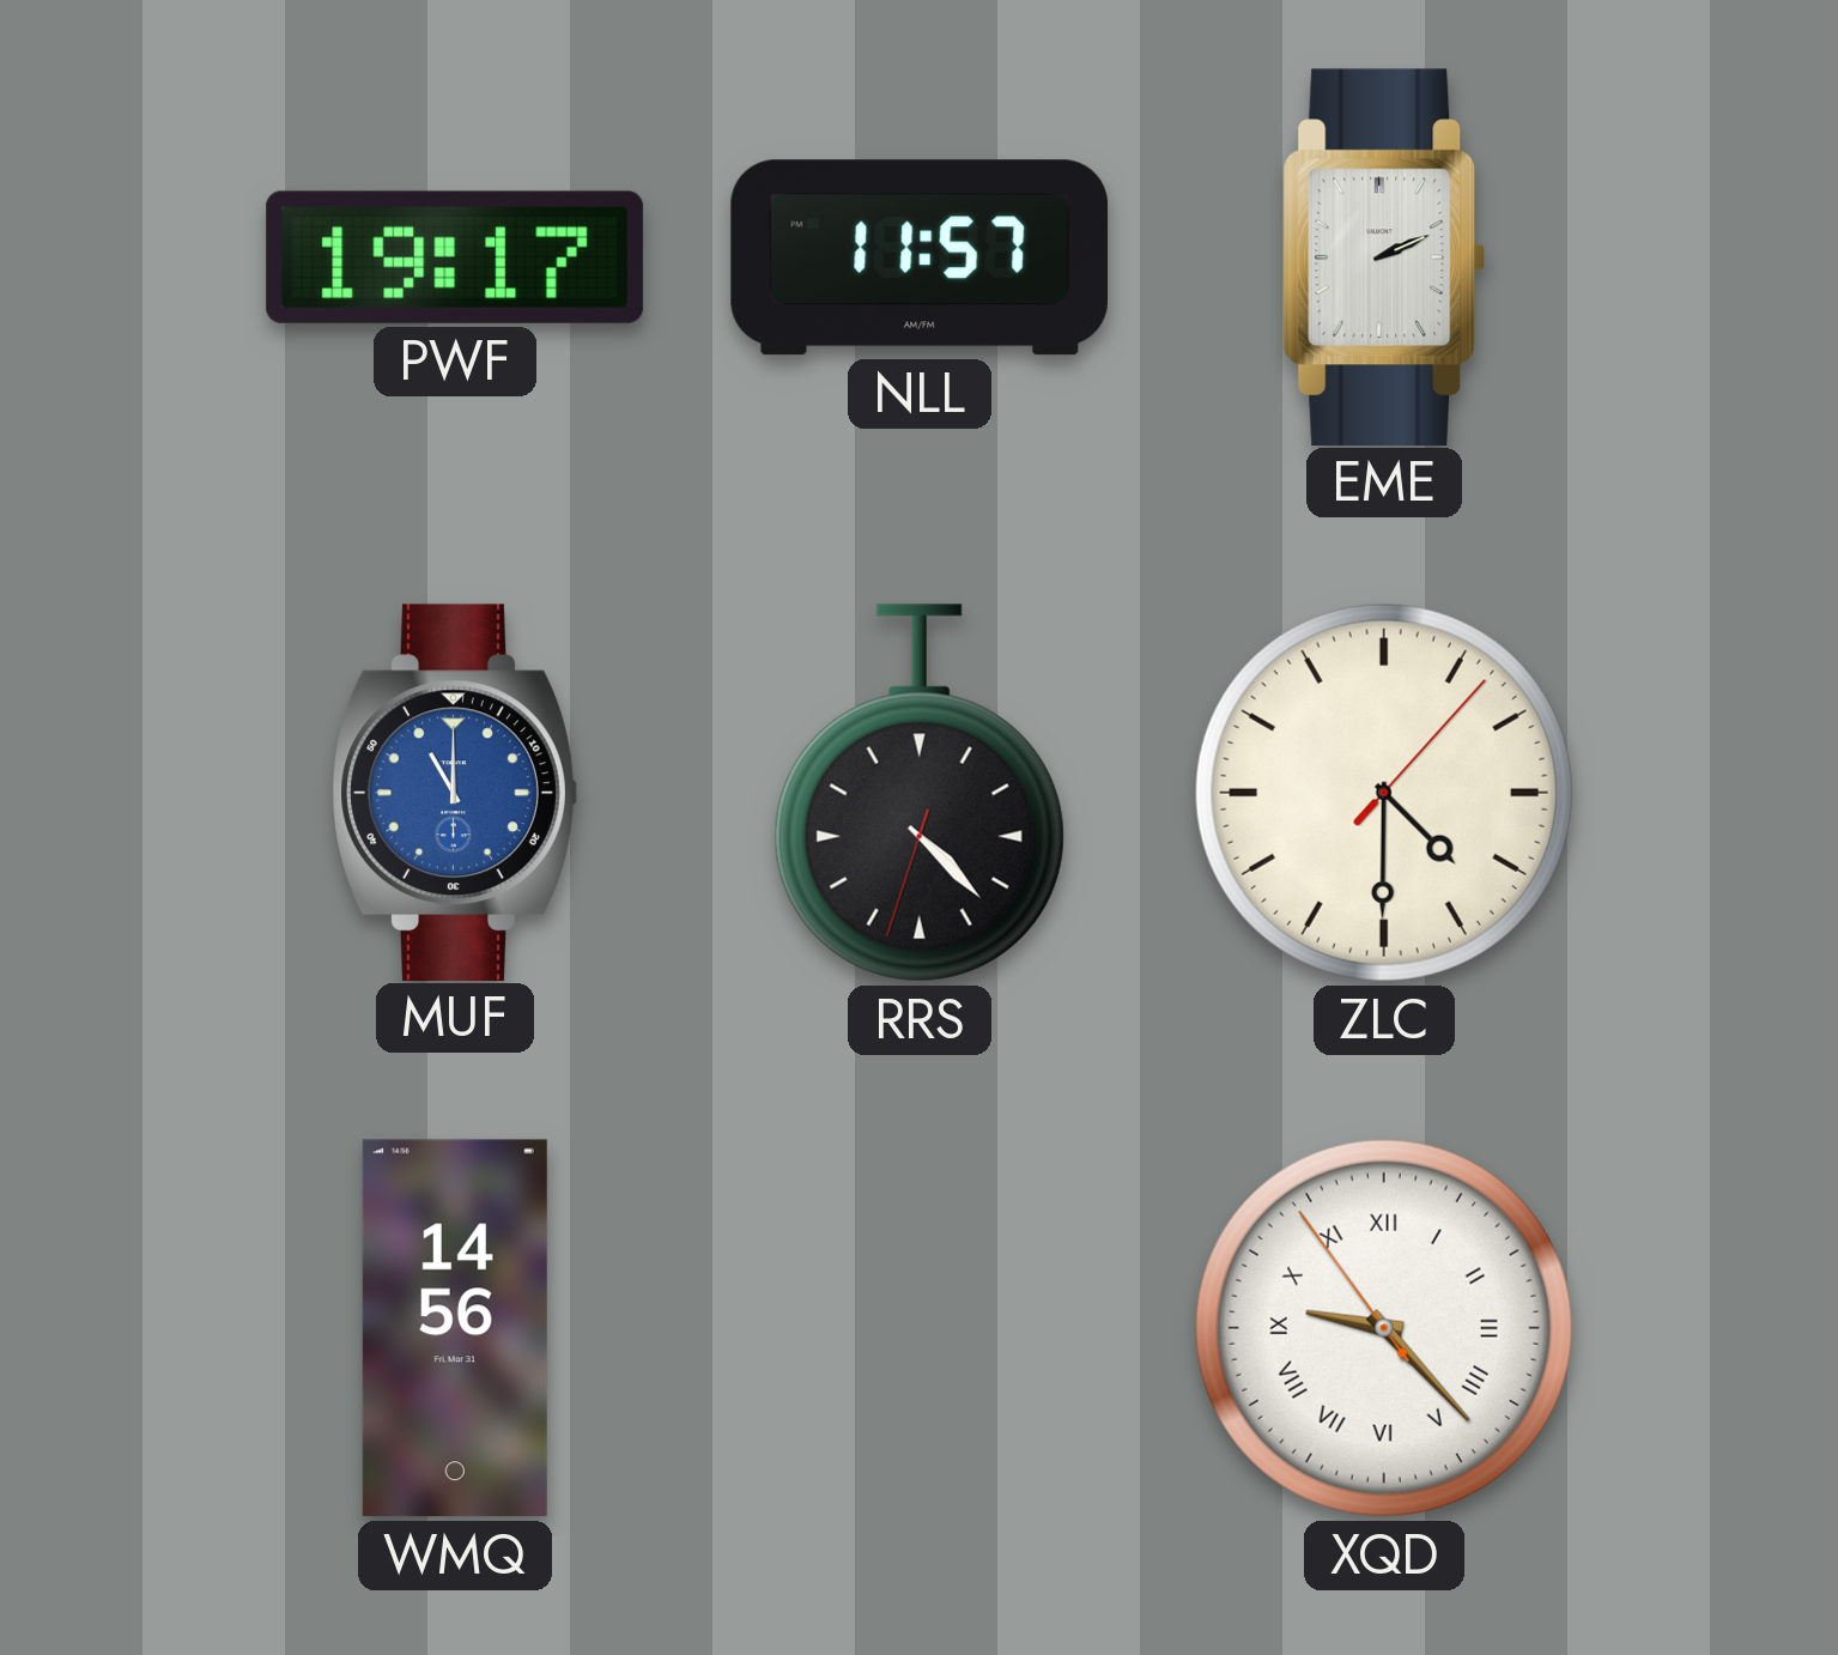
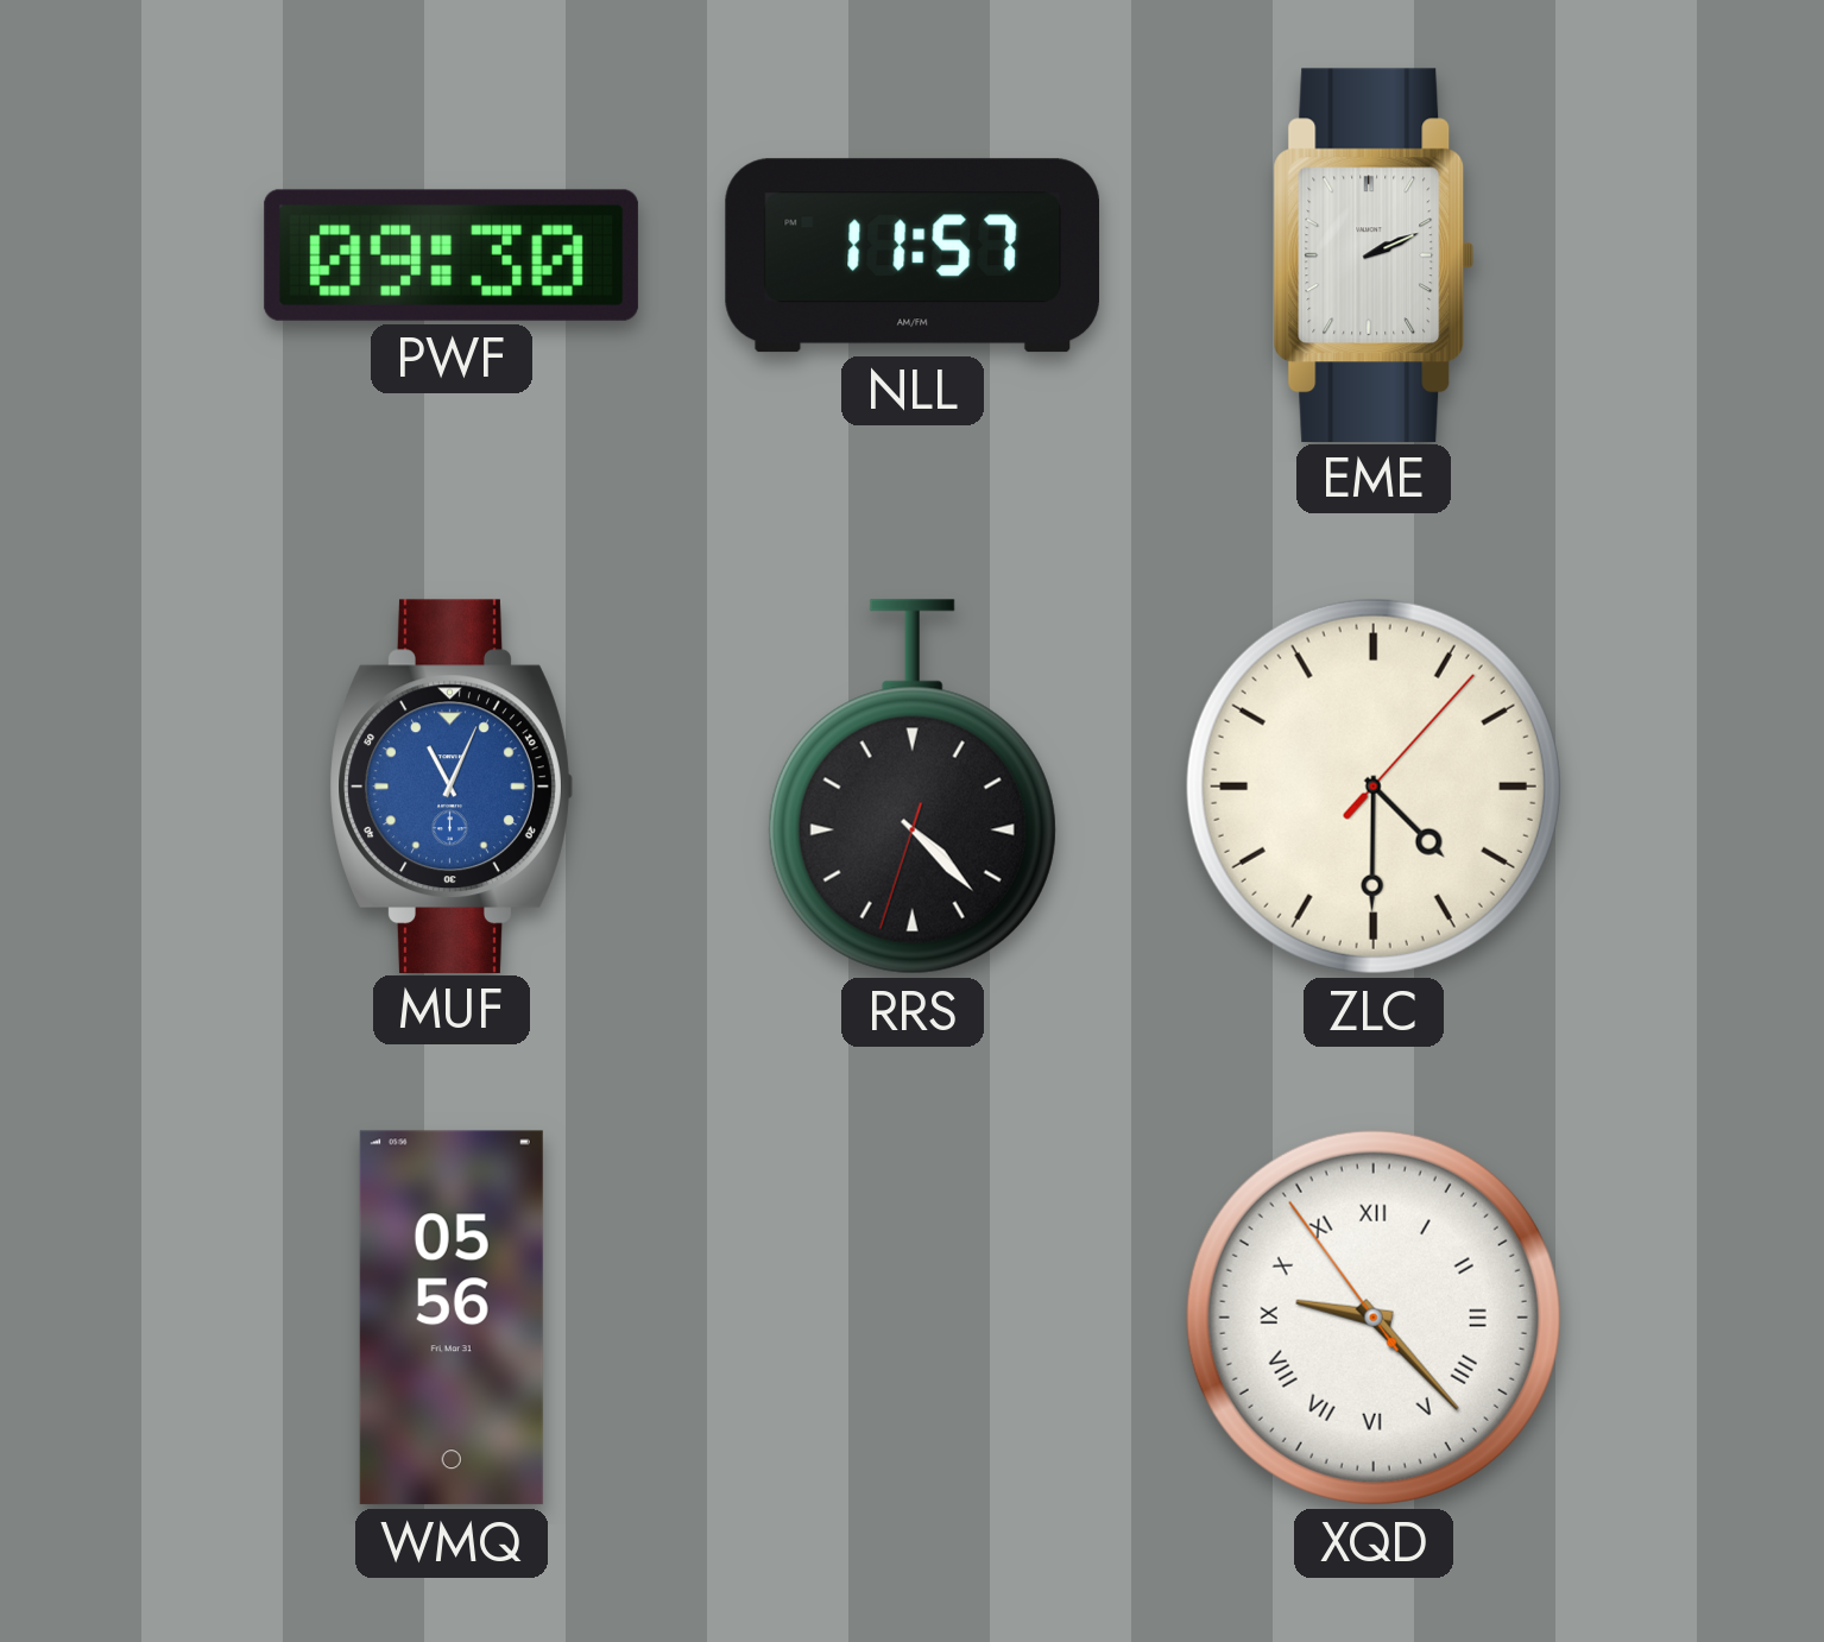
PWF: 19:17 -> 09:30 (452, 255)
MUF: 11:00 -> 11:04 (452, 785)
WMQ: 14:56 -> 05:56 (452, 1318)
